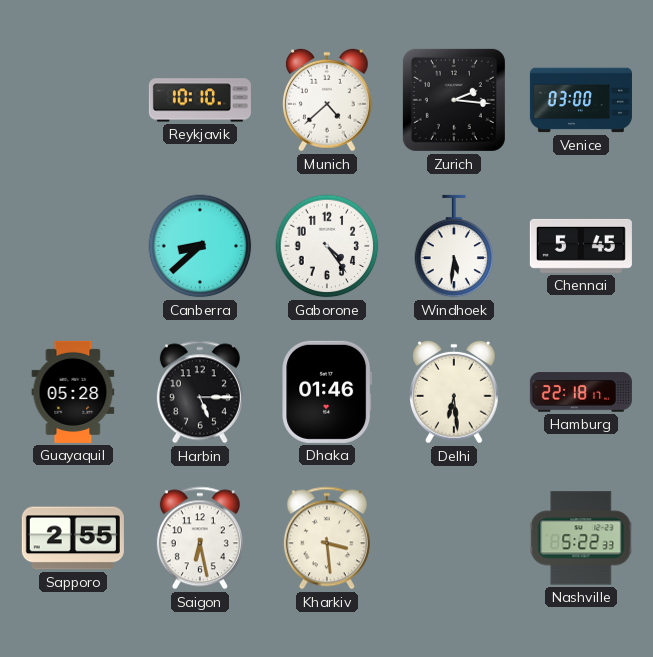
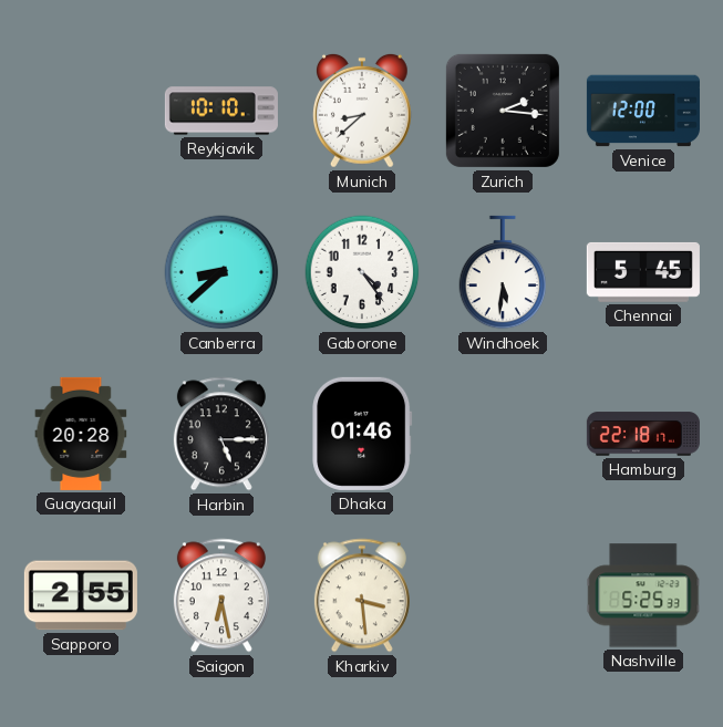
Munich: 4:38 -> 8:38 (363, 111)
Venice: 03:00 -> 12:00 (643, 111)
Guayaquil: 05:28 -> 20:28 (81, 434)
Delhi: 6:29 -> none (455, 392)
Nashville: 5:22 -> 5:25 (643, 595)
